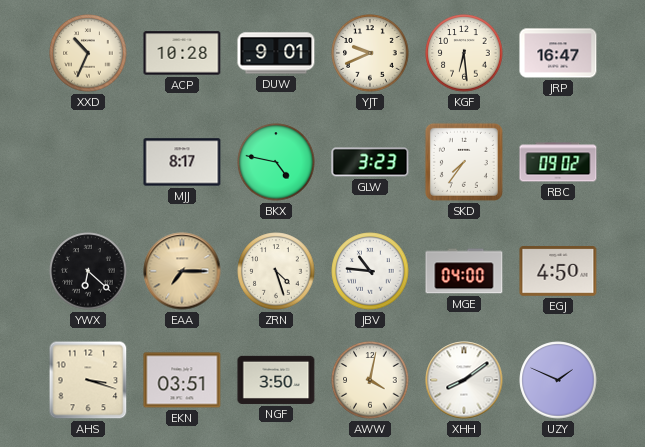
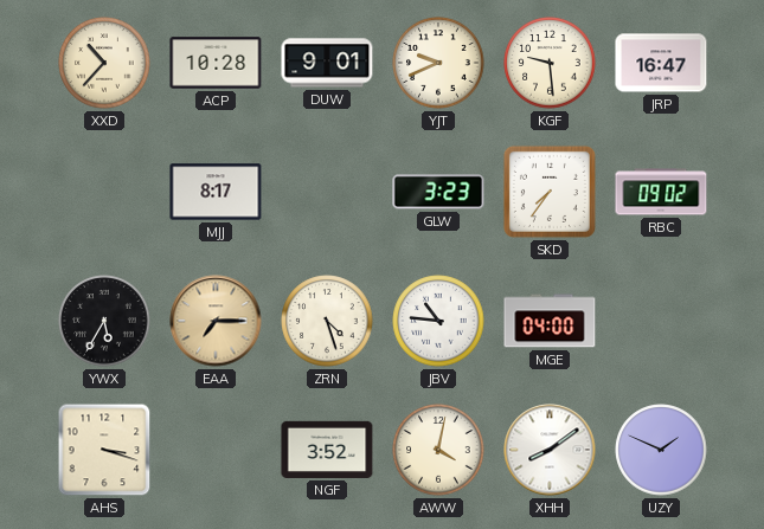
XXD: 10:34 -> 10:37 (104, 63)
KGF: 6:29 -> 9:29 (550, 63)
BKX: 4:47 -> none (276, 162)
YWX: 6:22 -> 5:35 (104, 321)
EGJ: 4:50 -> none (558, 271)
EKN: 03:51 -> none (182, 380)
NGF: 3:50 -> 3:52 (327, 450)
